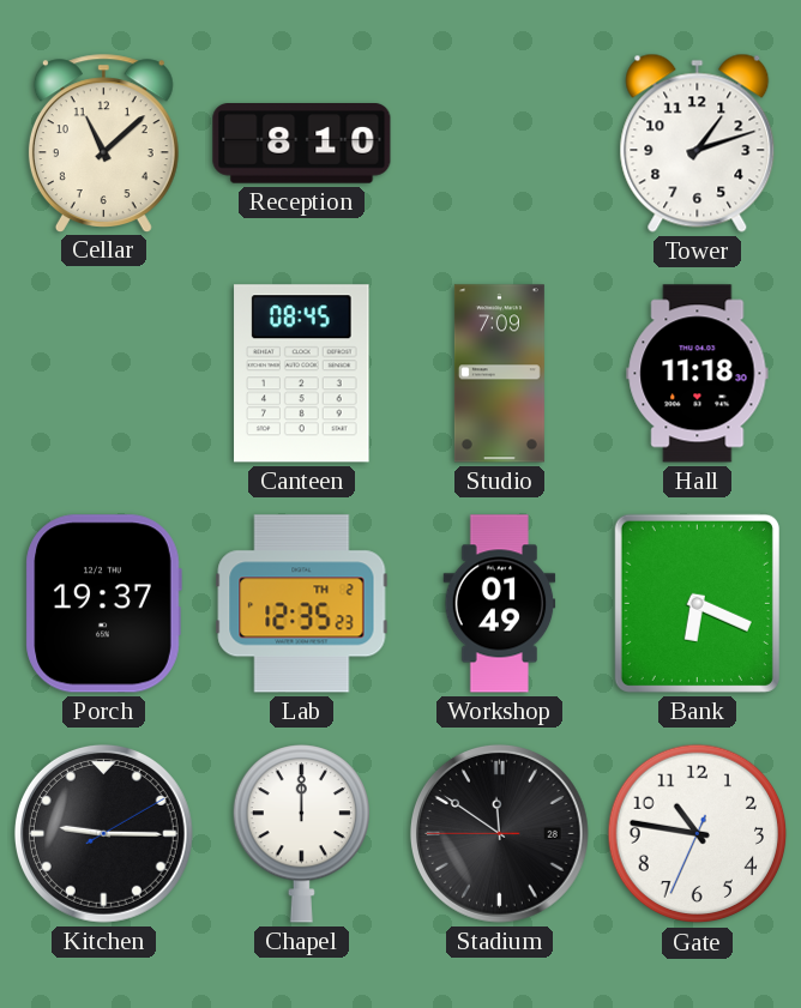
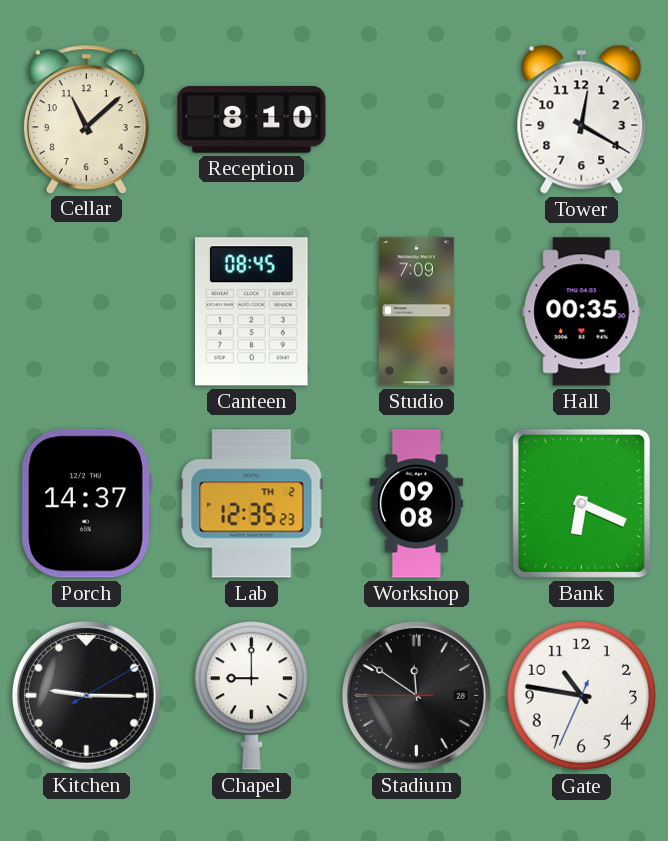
Tower: 1:12 -> 12:20 (582, 119)
Hall: 11:18 -> 00:35 (582, 312)
Porch: 19:37 -> 14:37 (86, 504)
Workshop: 01:49 -> 09:08 (417, 504)
Chapel: 12:00 -> 9:00 (251, 696)
